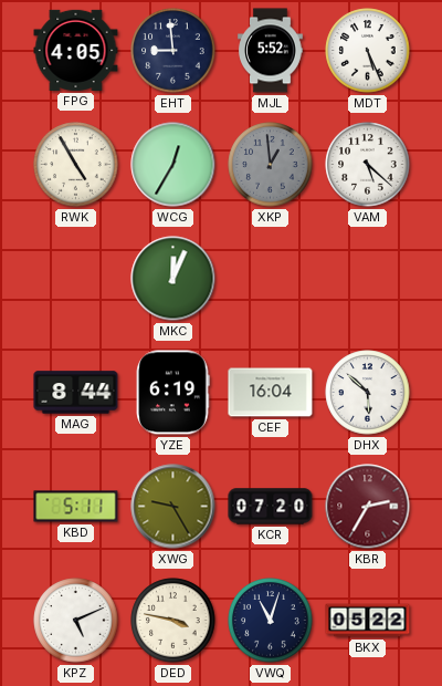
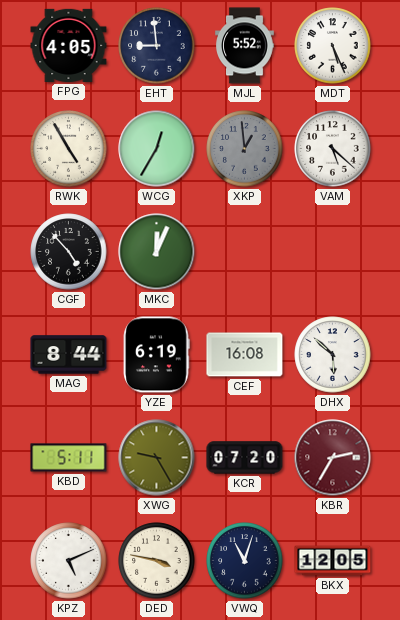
CGF: none -> 4:53 (69, 252)
CEF: 16:04 -> 16:08 (245, 355)
BKX: 05:22 -> 12:05 (333, 561)
